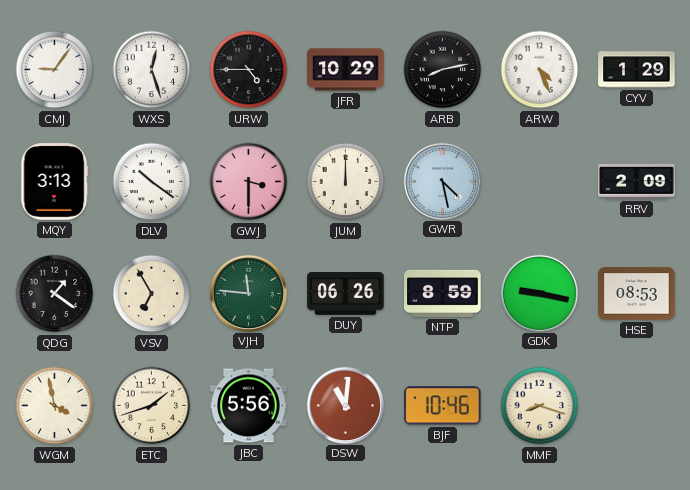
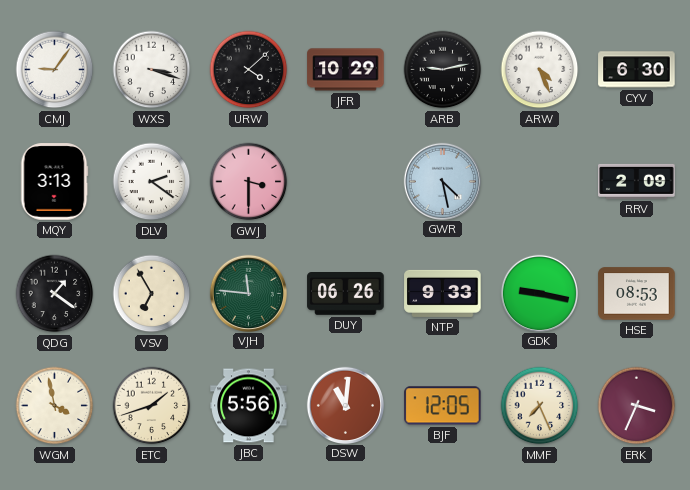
WXS: 12:27 -> 3:18 (152, 70)
URW: 4:45 -> 4:08 (249, 70)
ARB: 8:13 -> 9:13 (443, 70)
CYV: 1:29 -> 6:30 (637, 70)
DLV: 10:21 -> 2:21 (152, 182)
JUM: 12:00 -> none (346, 182)
NTP: 8:59 -> 9:33 (443, 293)
BJF: 10:46 -> 12:05 (443, 406)
MMF: 8:18 -> 7:26 (540, 406)
ERK: none -> 3:34 (637, 406)
